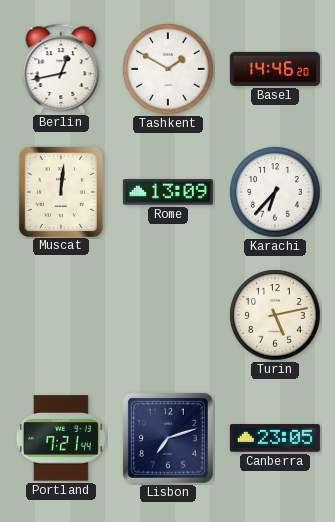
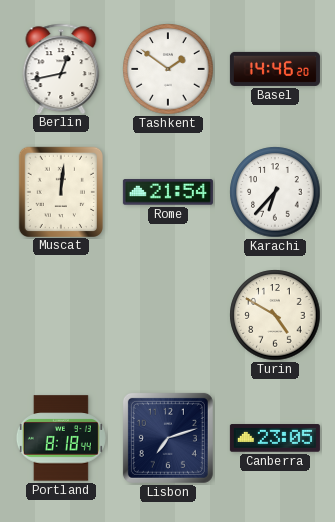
Tashkent: 1:50 -> 1:51 (168, 69)
Rome: 13:09 -> 21:54 (168, 192)
Turin: 5:13 -> 4:50 (275, 315)
Portland: 7:21 -> 8:18 (61, 438)
